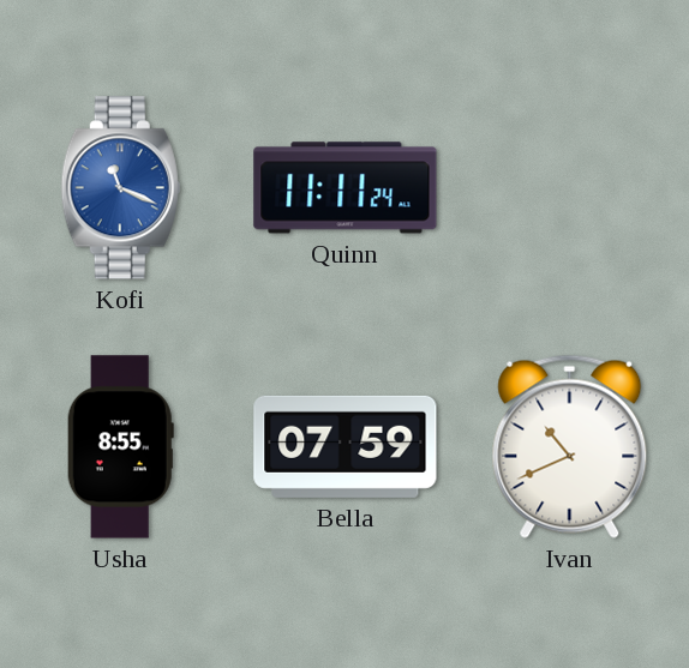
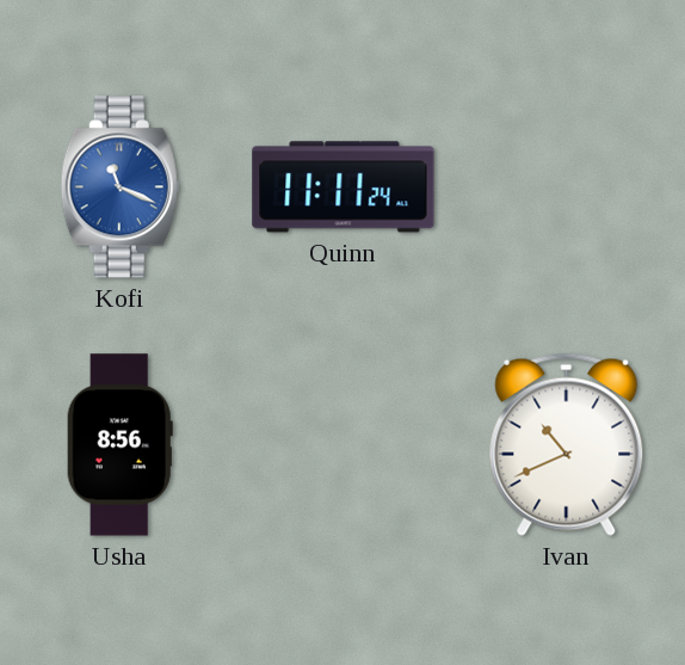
Usha: 8:55 -> 8:56 (119, 445)
Bella: 07:59 -> none (346, 446)
